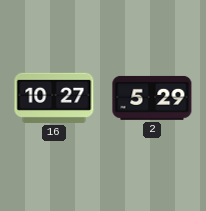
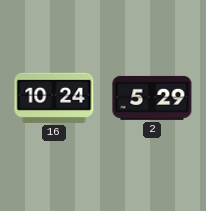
16: 10:27 -> 10:24 (54, 98)
